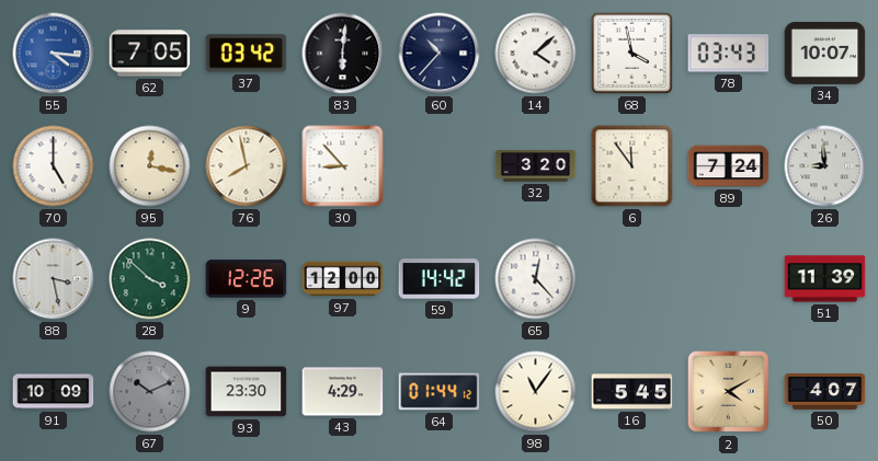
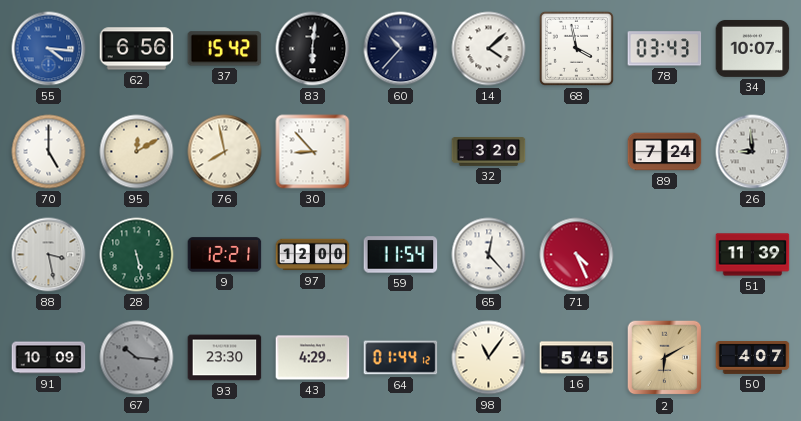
62: 7:05 -> 6:56 (137, 49)
37: 03:42 -> 15:42 (225, 49)
95: 12:17 -> 12:10 (137, 152)
6: 11:54 -> none (632, 166)
28: 3:52 -> 5:28 (137, 255)
9: 12:26 -> 12:21 (225, 255)
59: 14:42 -> 11:54 (401, 255)
71: none -> 4:26 (577, 255)
67: 10:11 -> 10:16 (137, 358)
2: 4:10 -> 6:10 (665, 358)
